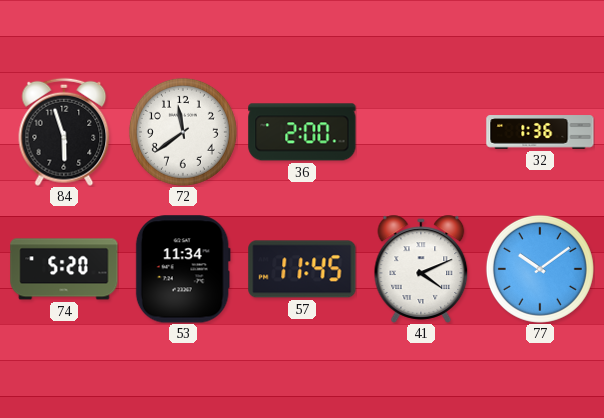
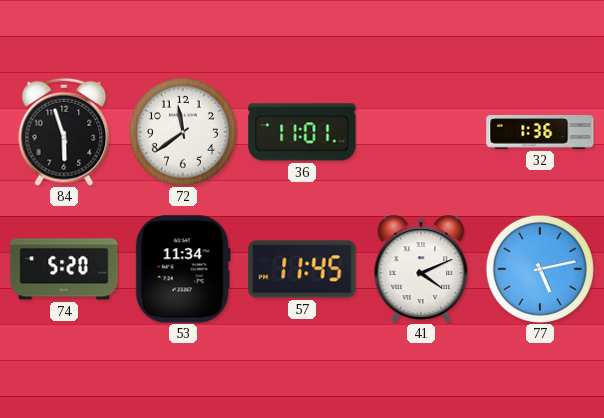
36: 2:00 -> 11:01 (302, 132)
77: 10:09 -> 5:13 (540, 269)
